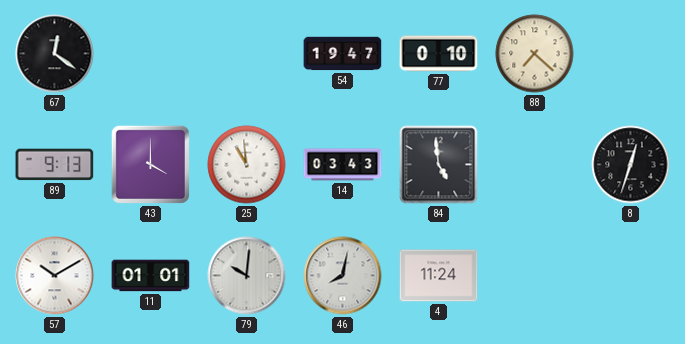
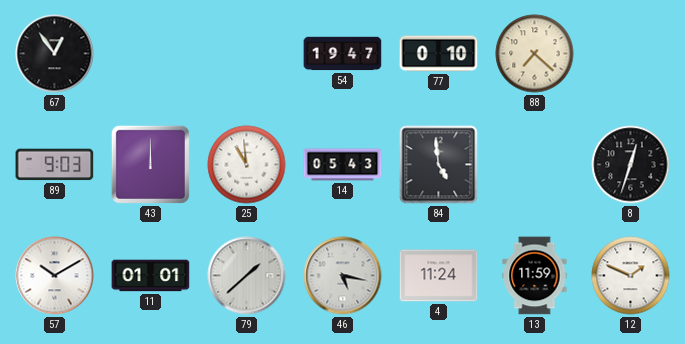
67: 12:21 -> 12:54 (55, 54)
89: 9:13 -> 9:03 (55, 165)
43: 4:00 -> 12:00 (150, 164)
14: 03:43 -> 05:43 (343, 165)
79: 10:01 -> 1:38 (247, 276)
46: 8:02 -> 5:17 (343, 276)
13: none -> 11:59 (535, 276)
12: none -> 1:49 (631, 276)
